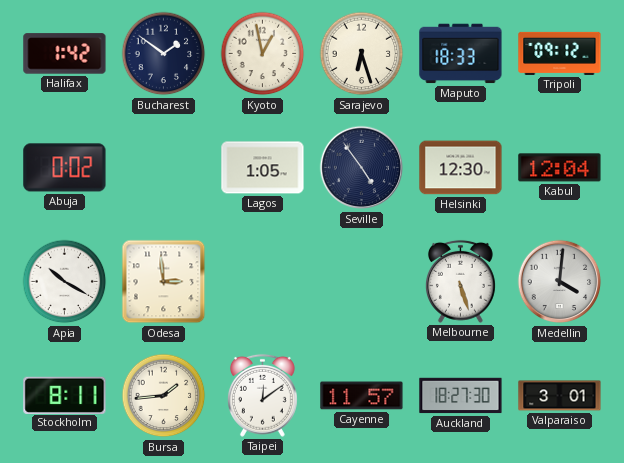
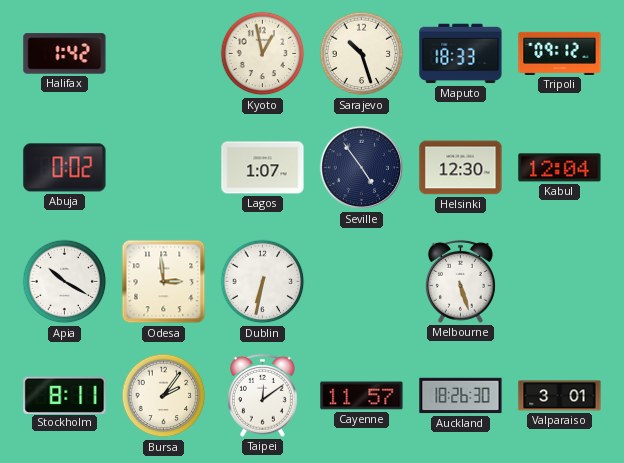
Bucharest: 1:51 -> none (164, 54)
Sarajevo: 6:27 -> 10:27 (362, 54)
Lagos: 1:05 -> 1:07 (263, 168)
Dublin: none -> 6:32 (263, 282)
Medellin: 4:01 -> none (560, 282)
Bursa: 1:44 -> 2:06 (164, 396)
Auckland: 18:27 -> 18:26 (461, 396)
